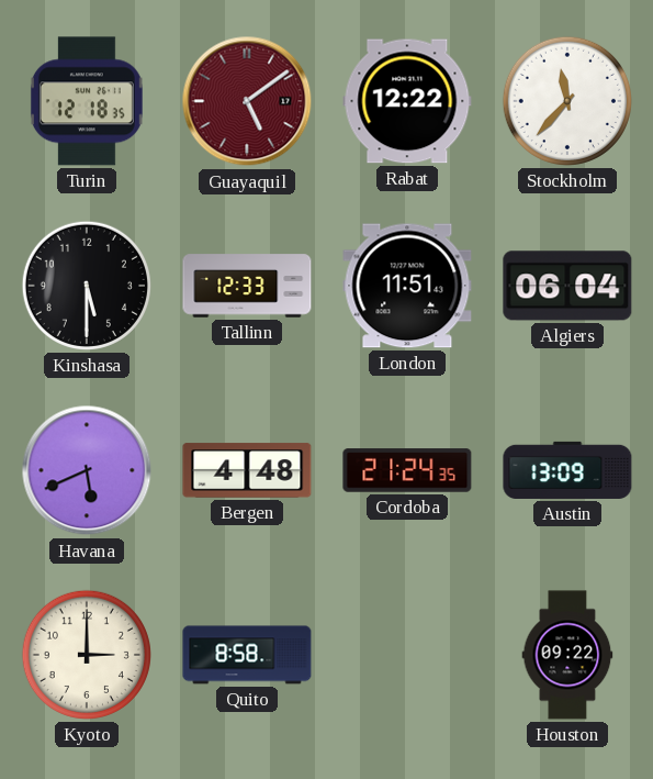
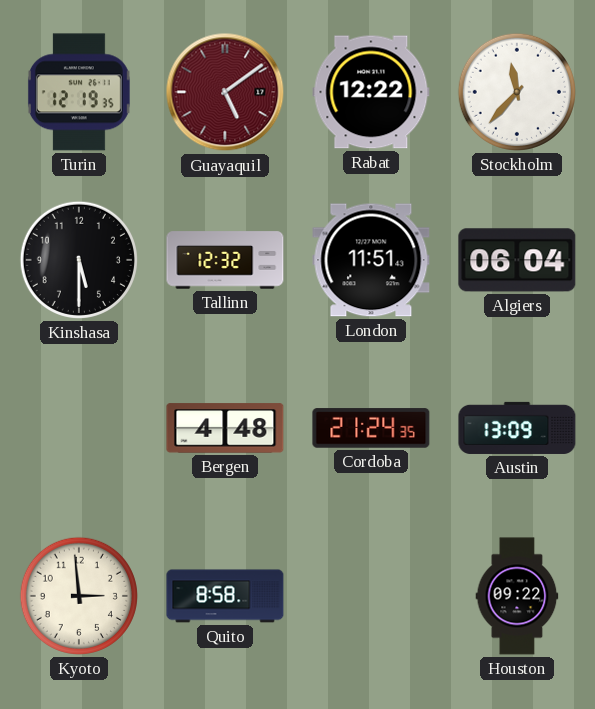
Turin: 12:18 -> 12:19 (79, 92)
Tallinn: 12:33 -> 12:32 (225, 260)
Havana: 5:41 -> none (87, 470)
Kyoto: 3:00 -> 2:59 (79, 596)
